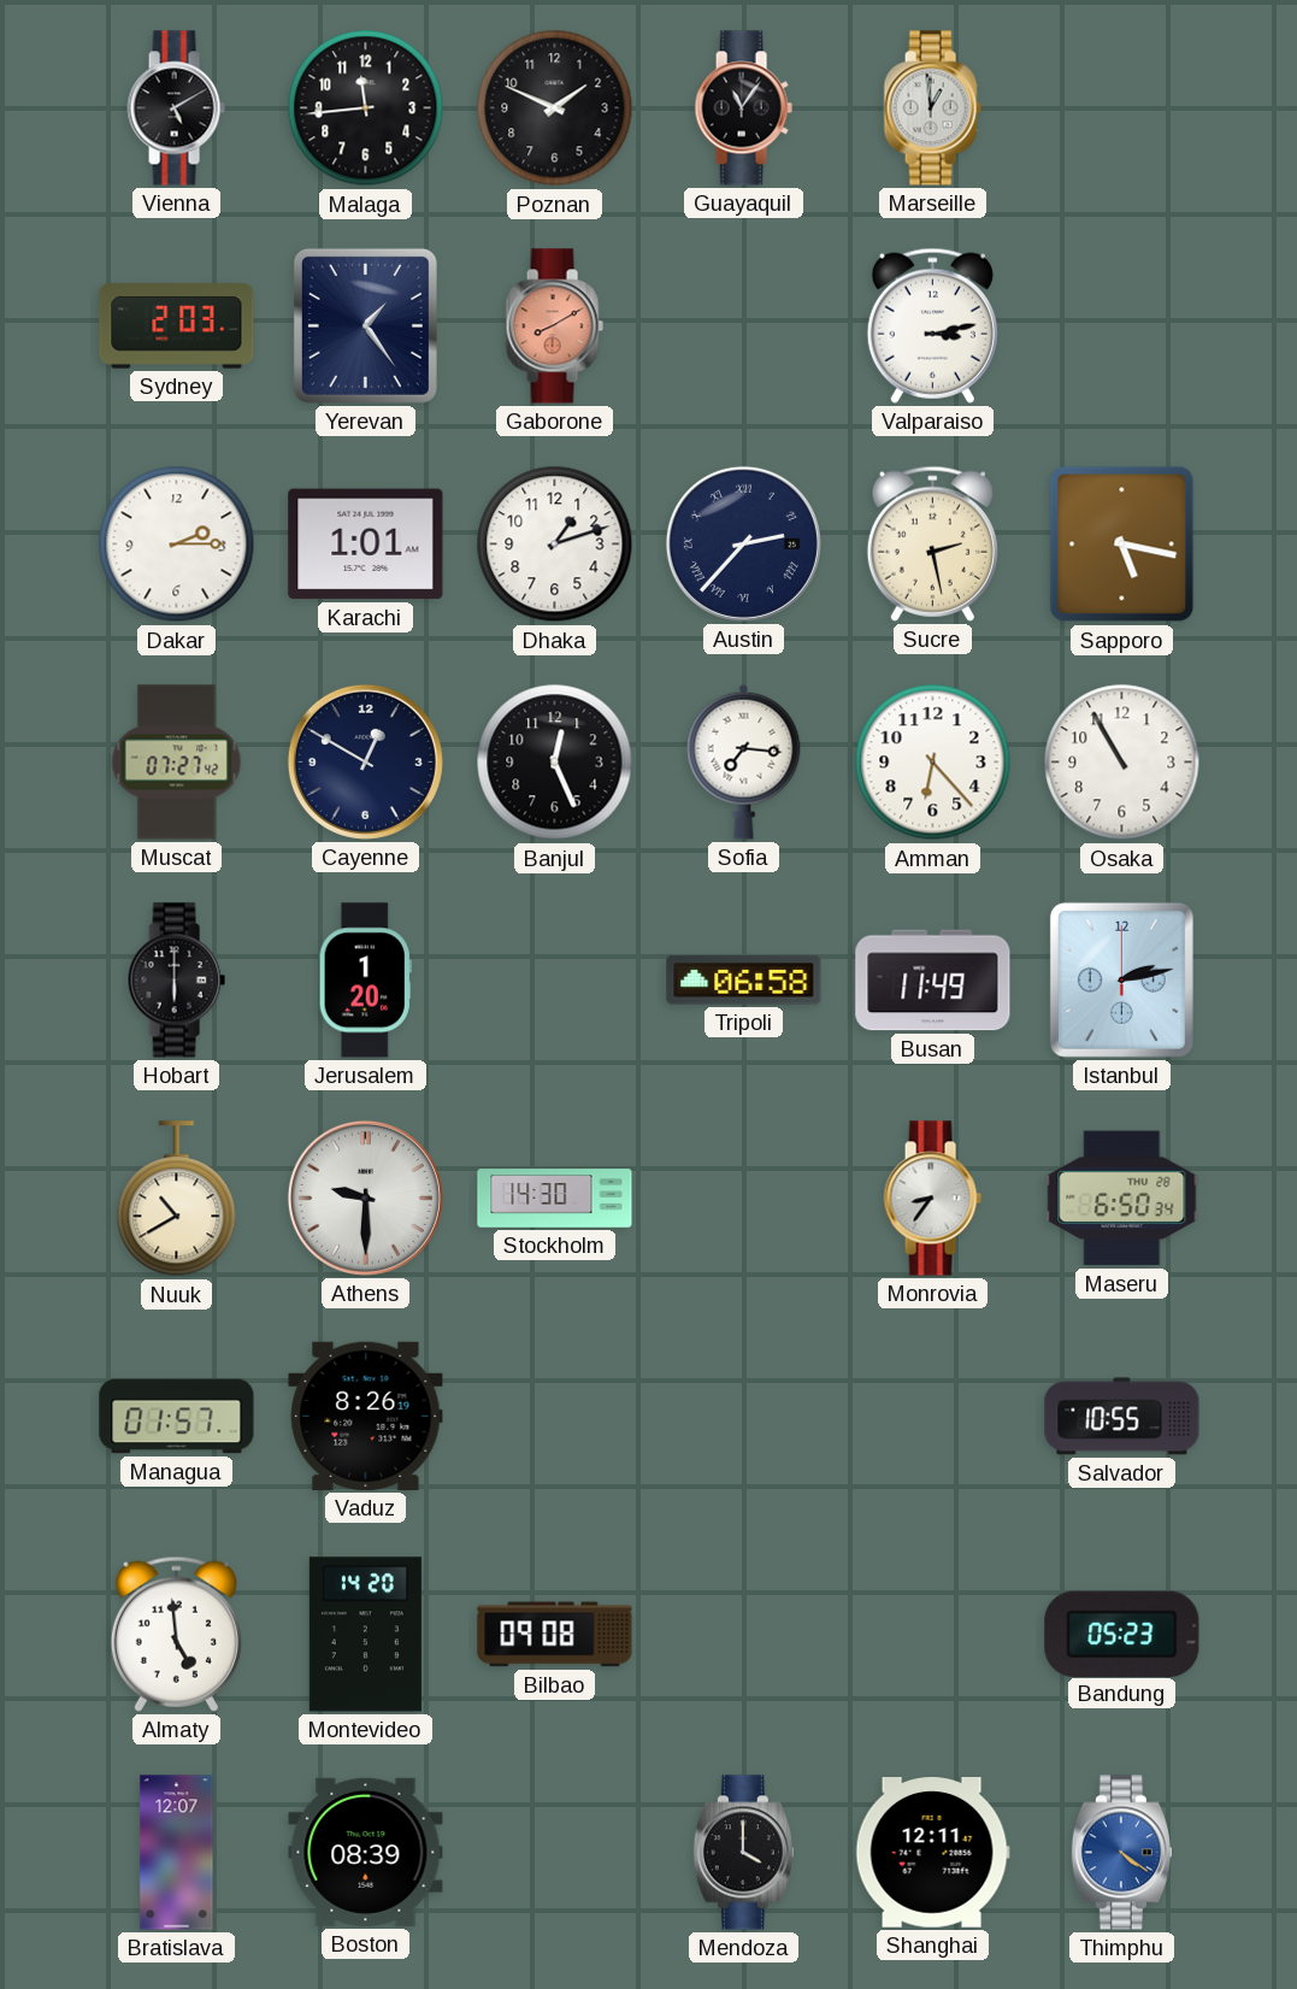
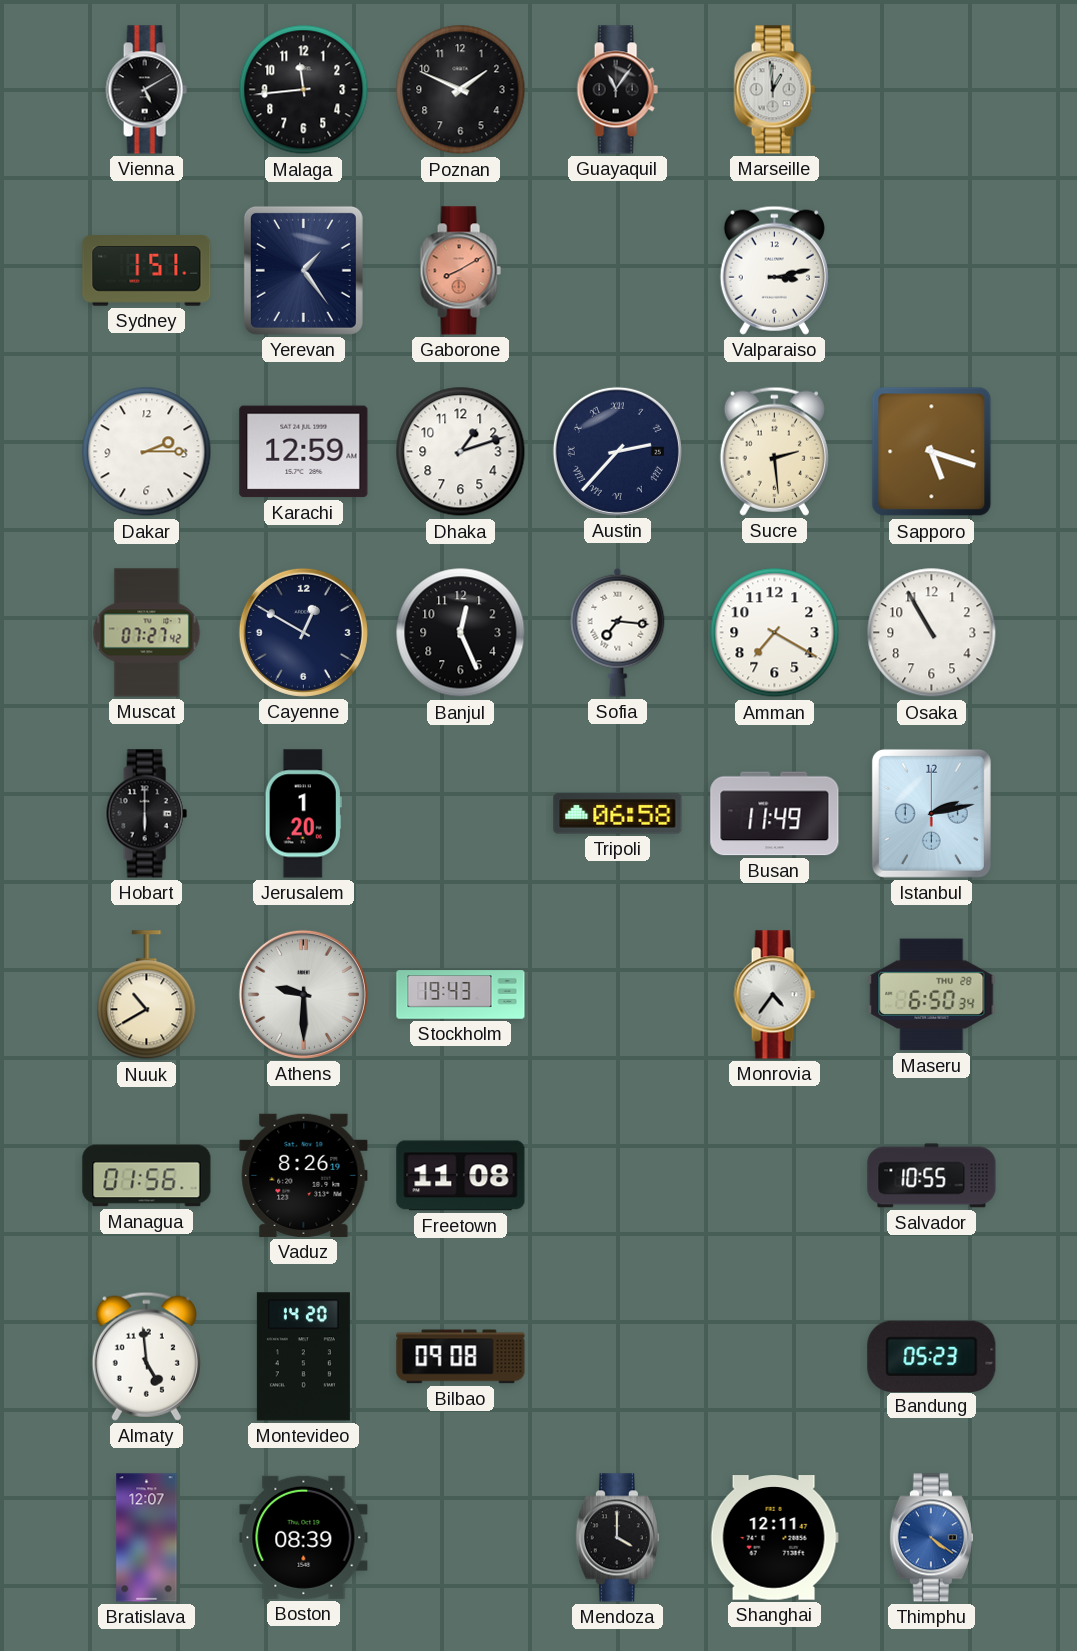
Sydney: 2:03 -> 1:51 (147, 271)
Karachi: 1:01 -> 12:59 (304, 452)
Sucre: 2:28 -> 2:29 (774, 451)
Sapporo: 5:17 -> 5:18 (932, 452)
Amman: 6:23 -> 7:20 (775, 633)
Stockholm: 14:30 -> 19:43 (461, 995)
Monrovia: 8:36 -> 4:36 (774, 995)
Managua: 01:57 -> 01:56 (147, 1176)
Freetown: none -> 11:08 (461, 1176)
